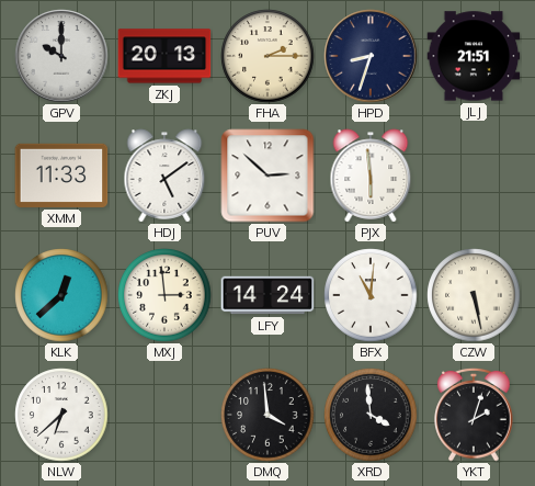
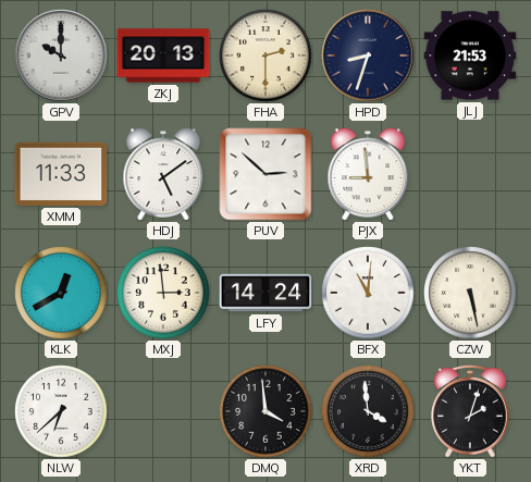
FHA: 2:15 -> 2:30 (265, 55)
JLJ: 21:51 -> 21:53 (470, 55)
PJX: 5:59 -> 8:59 (368, 174)
KLK: 12:38 -> 12:40 (61, 293)
